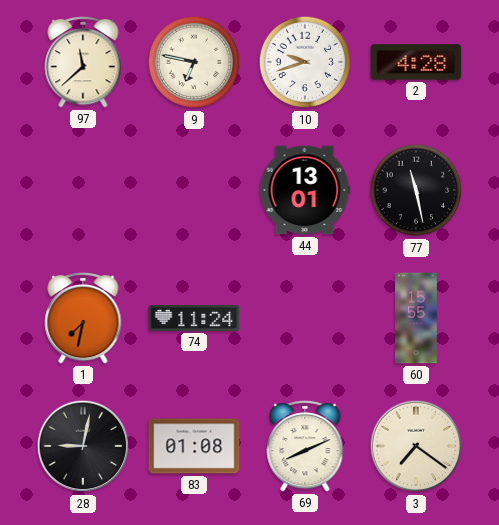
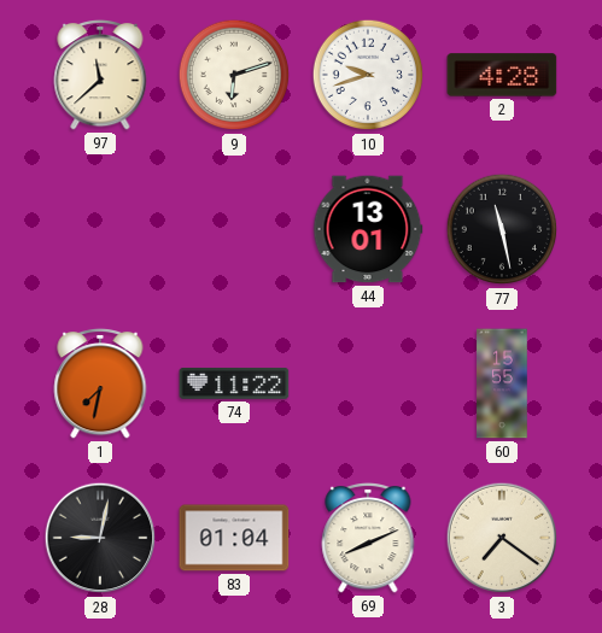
9: 6:47 -> 6:12 (234, 75)
74: 11:24 -> 11:22 (234, 383)
83: 01:08 -> 01:04 (234, 538)
